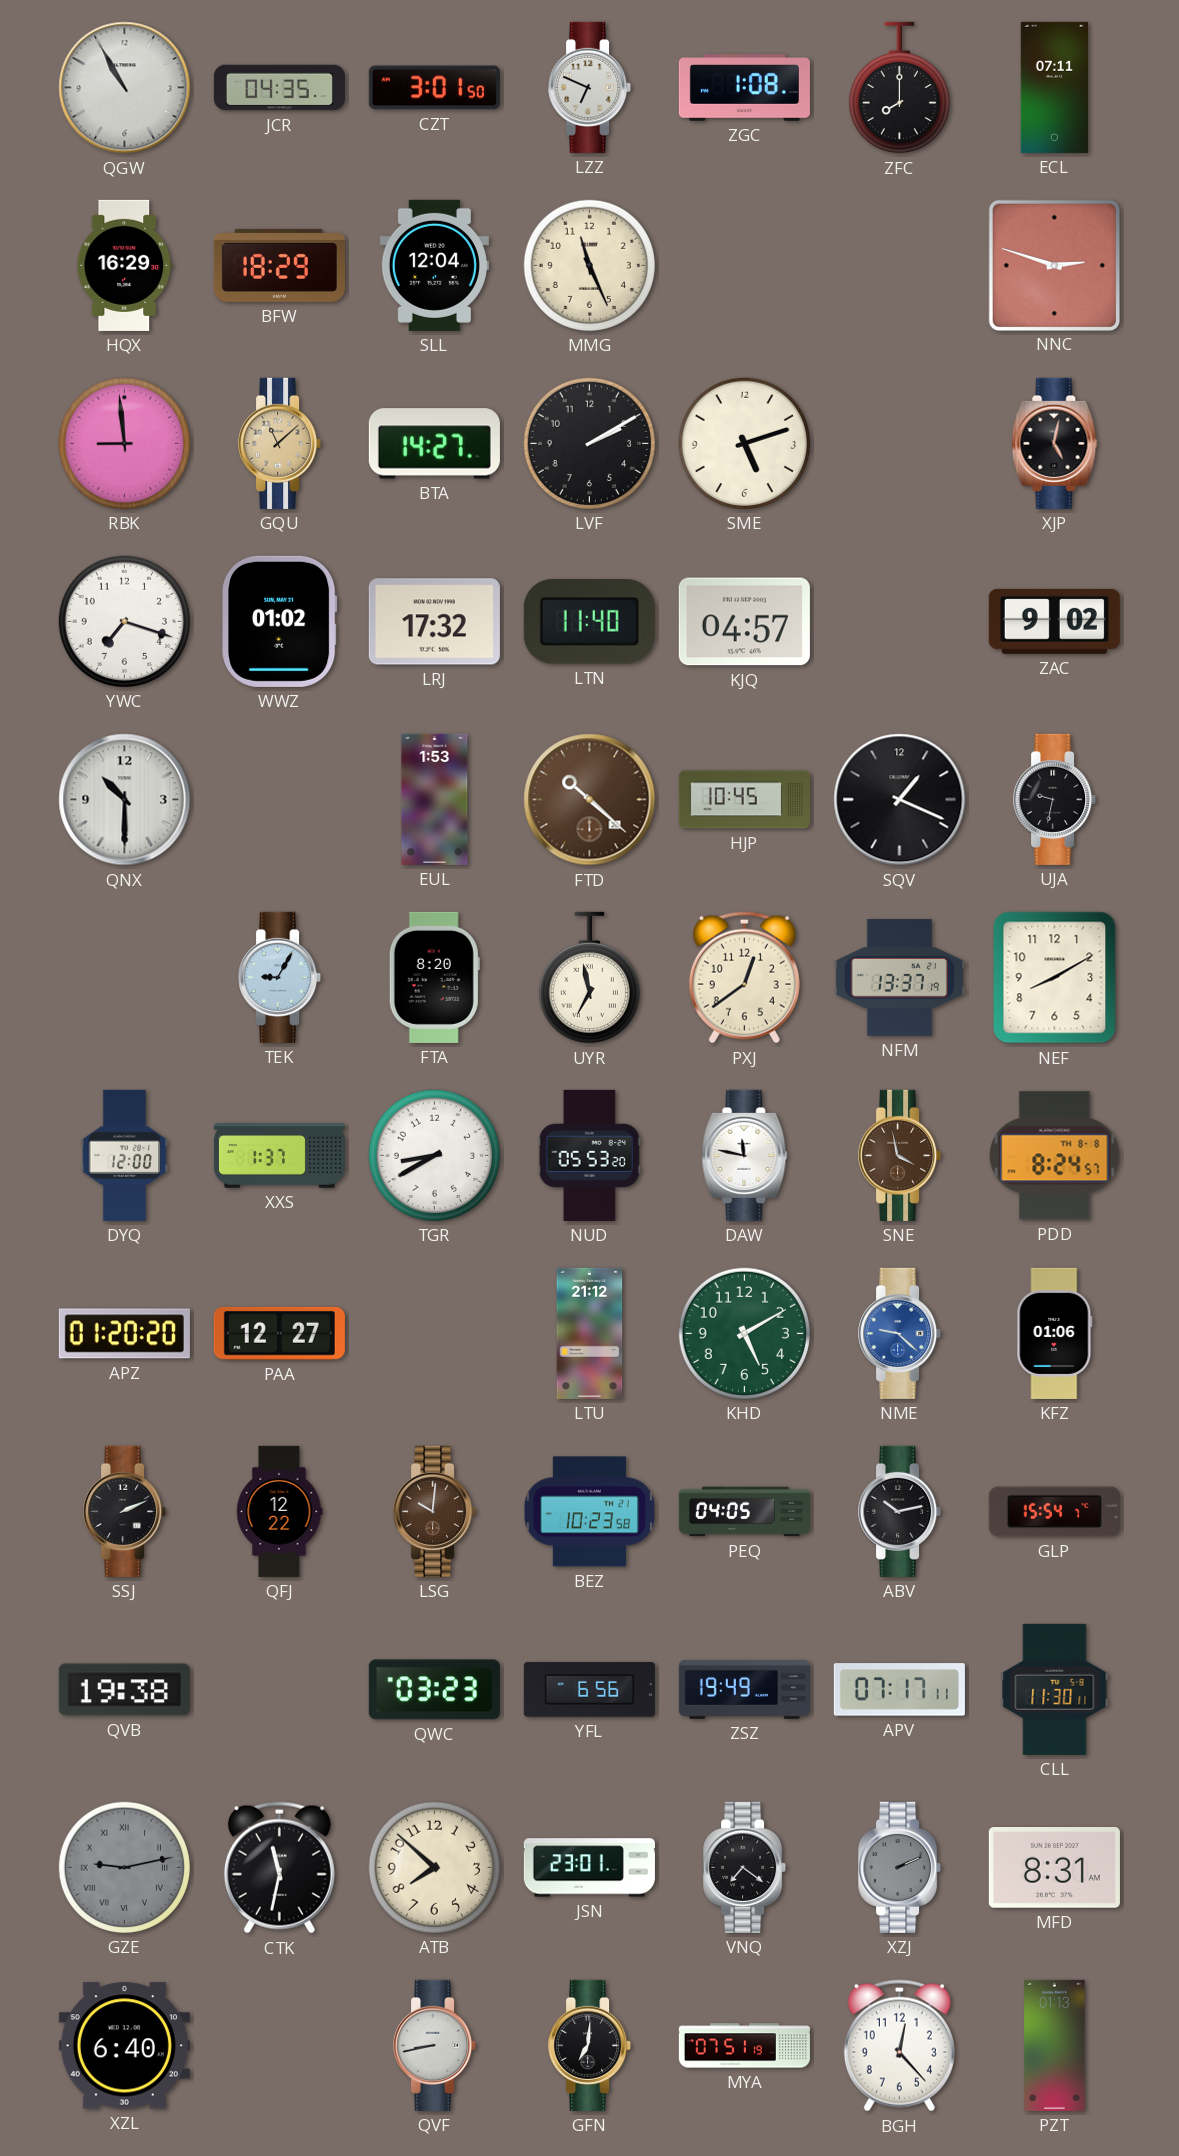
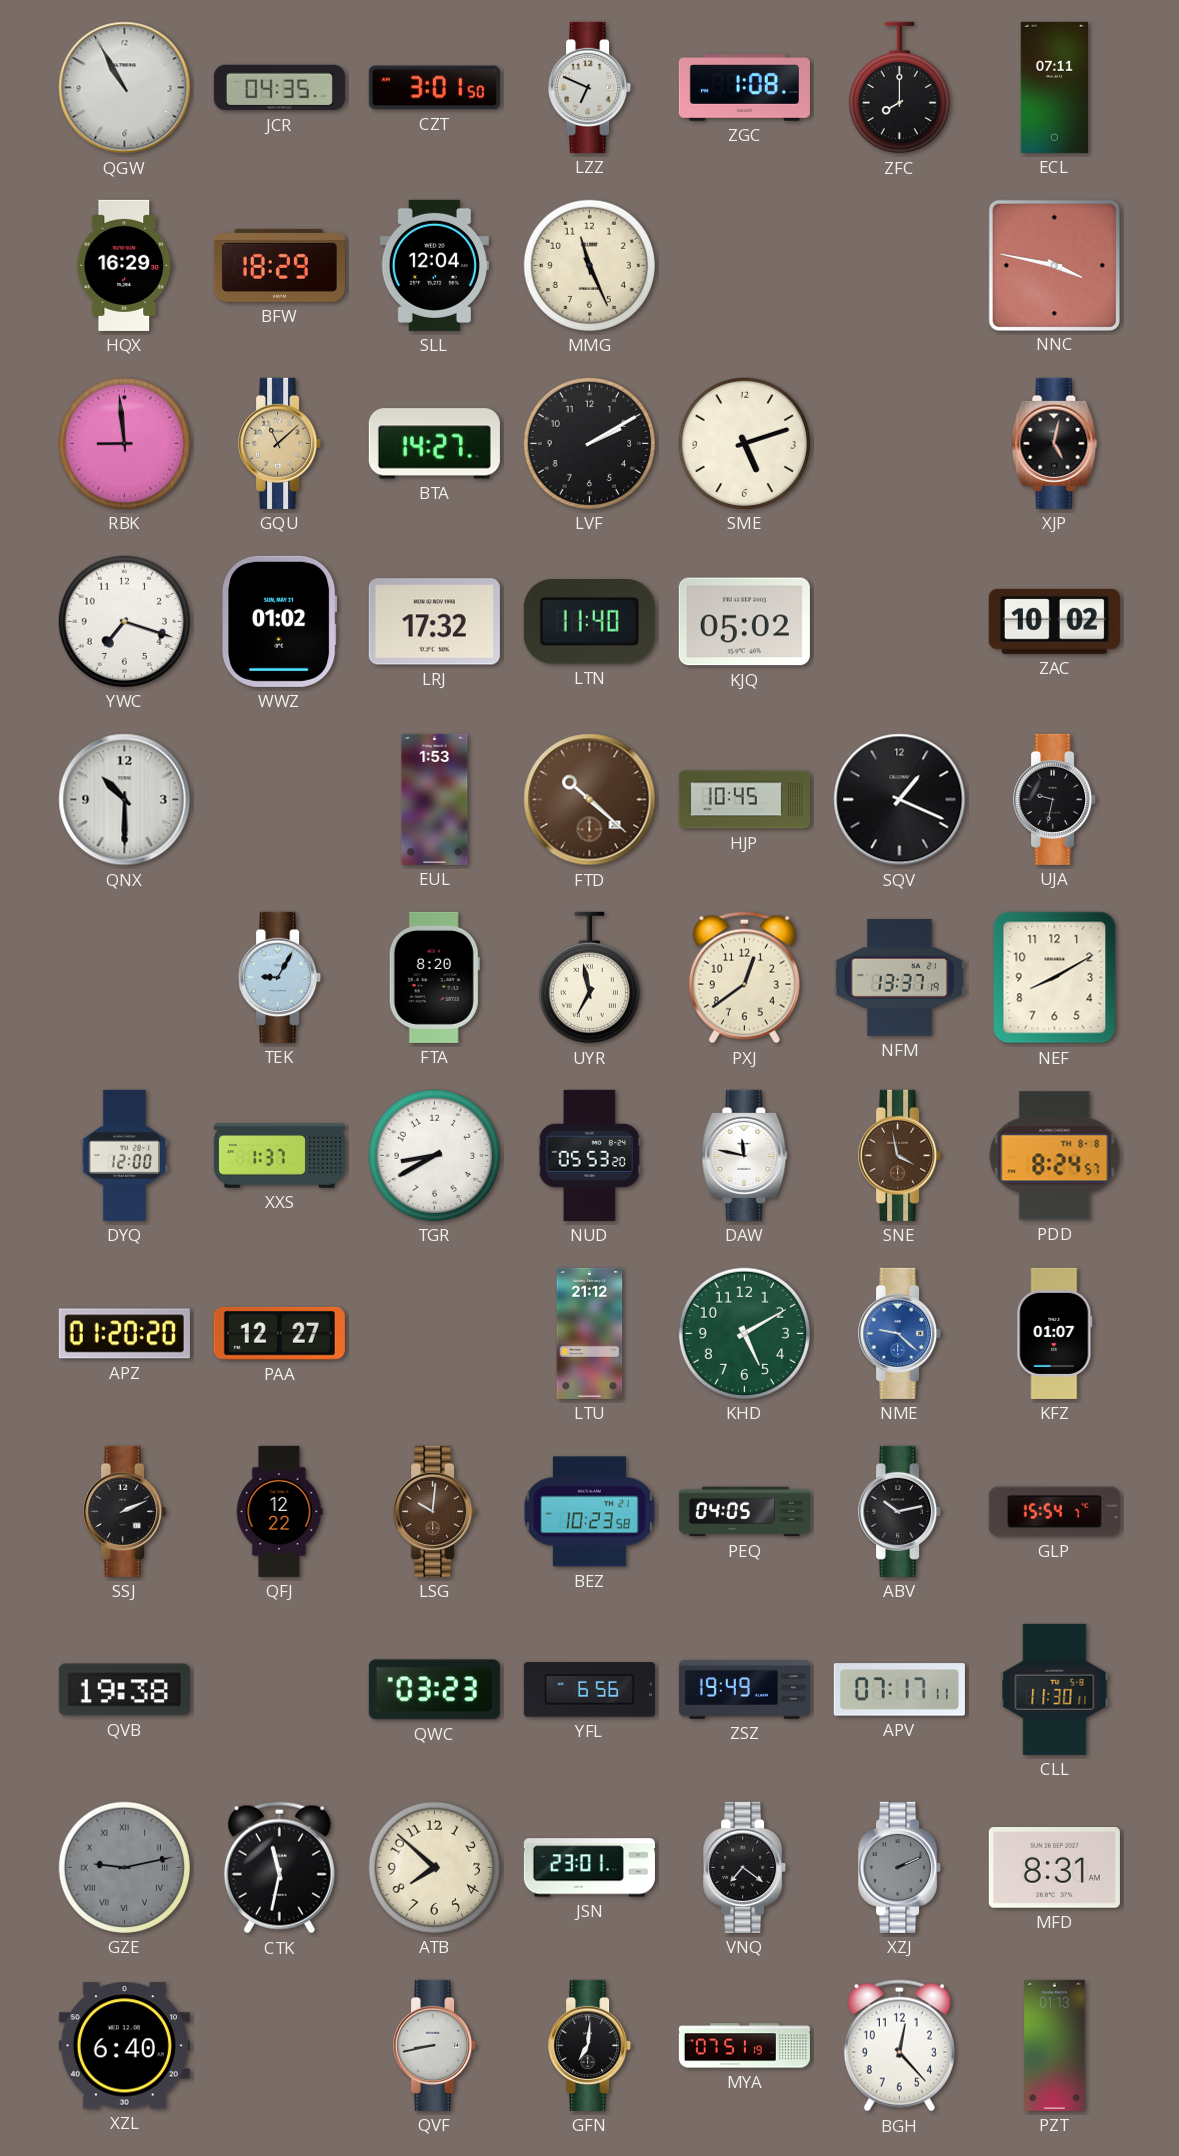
NNC: 2:48 -> 3:47 (1054, 265)
KJQ: 04:57 -> 05:02 (744, 622)
ZAC: 9:02 -> 10:02 (1054, 621)
KFZ: 01:06 -> 01:07 (1055, 1333)
